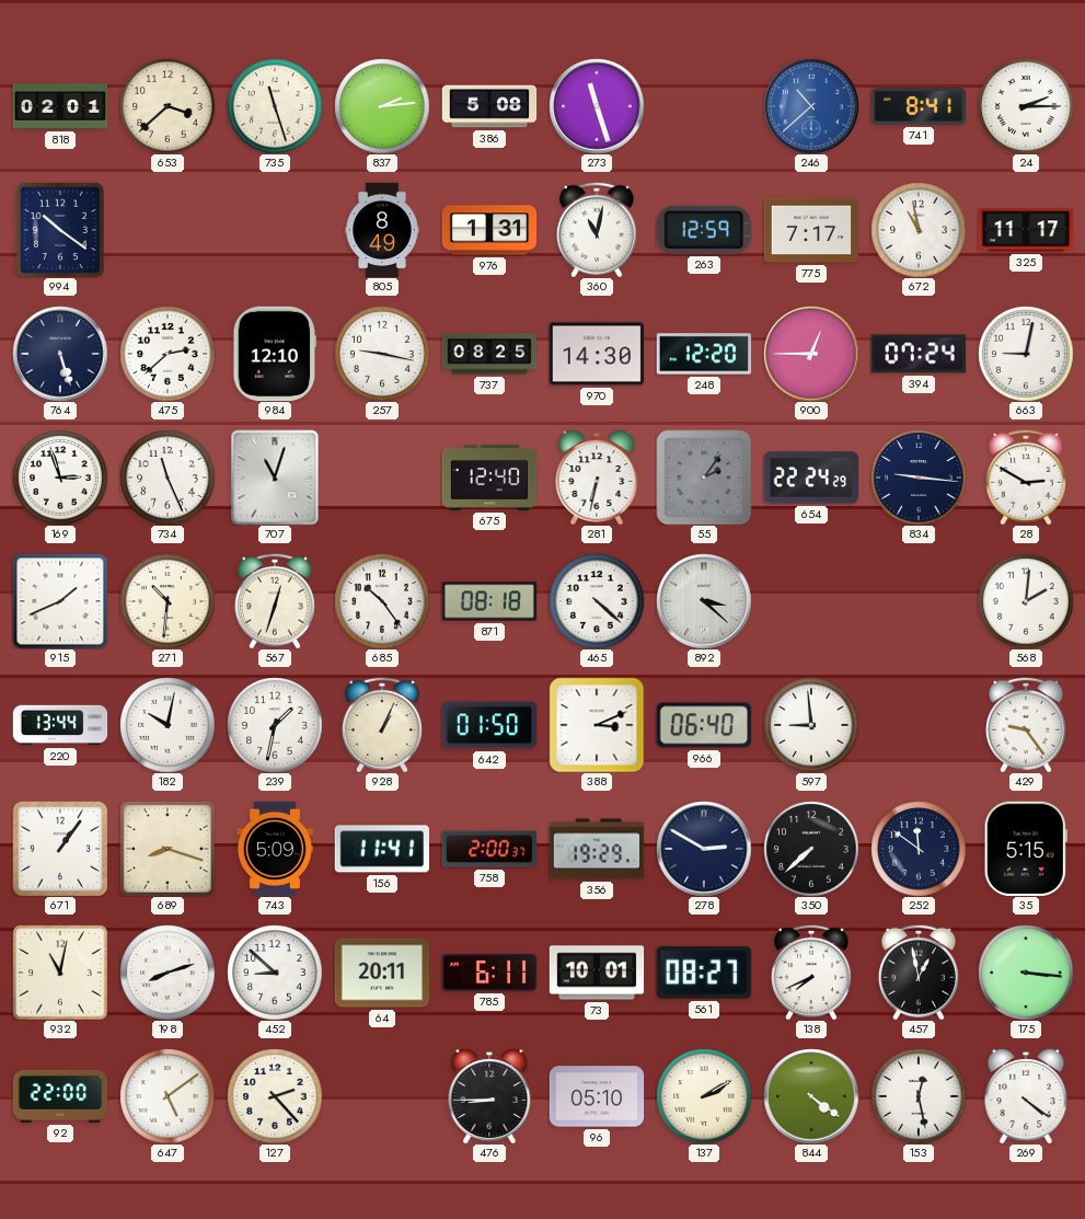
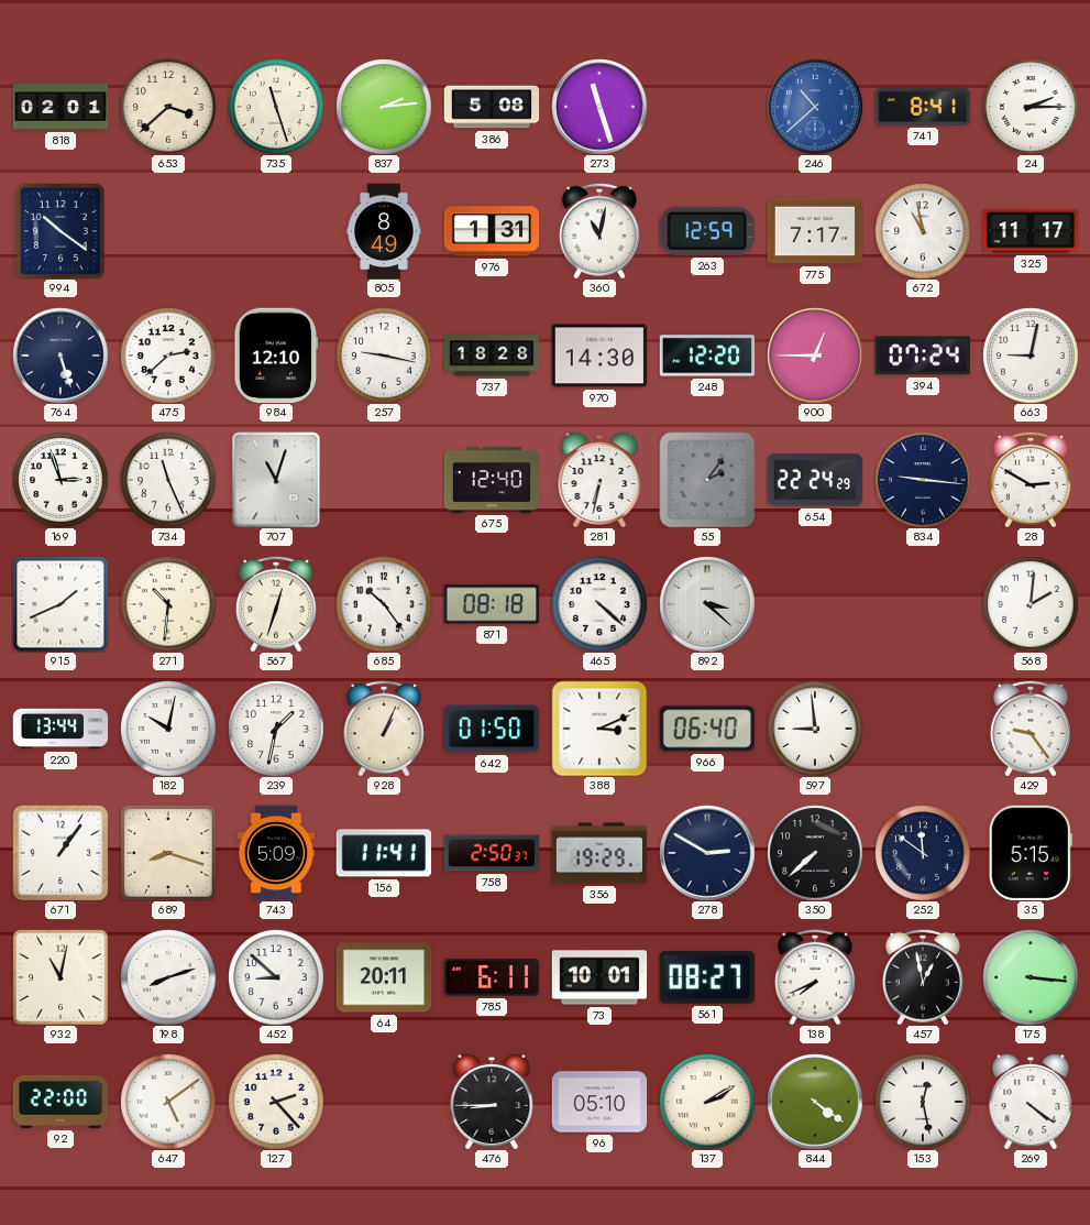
737: 08:25 -> 18:28 (492, 356)
758: 2:00 -> 2:50 (492, 853)
